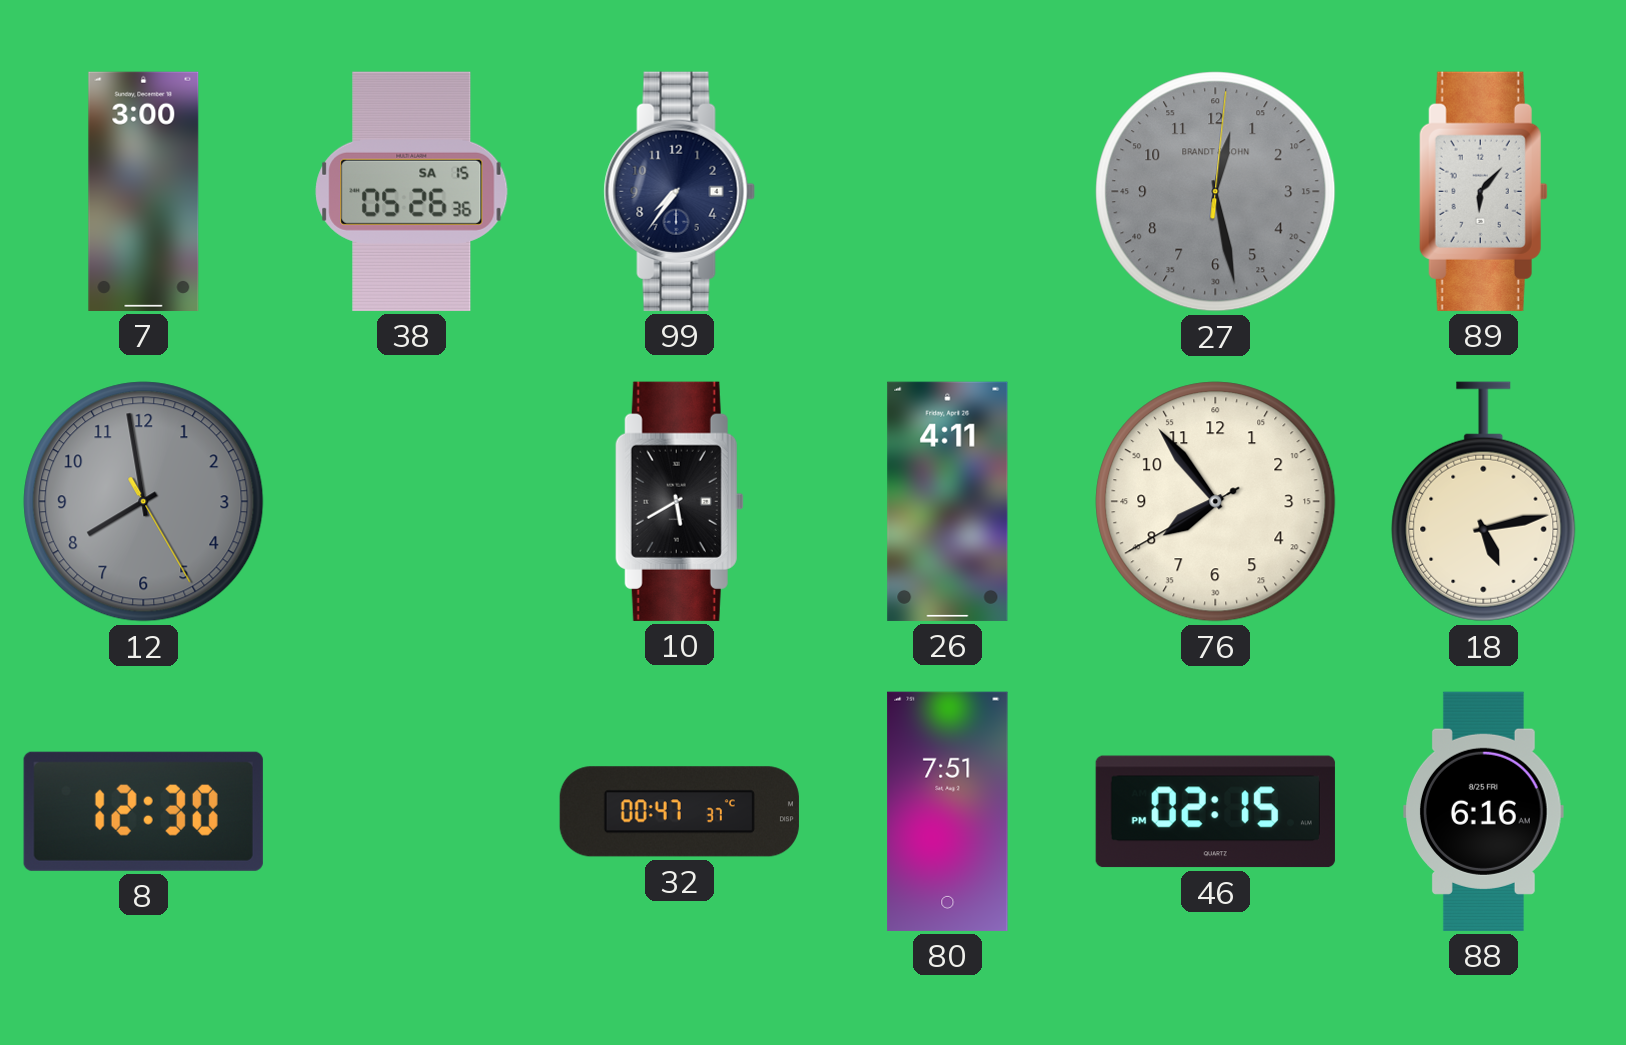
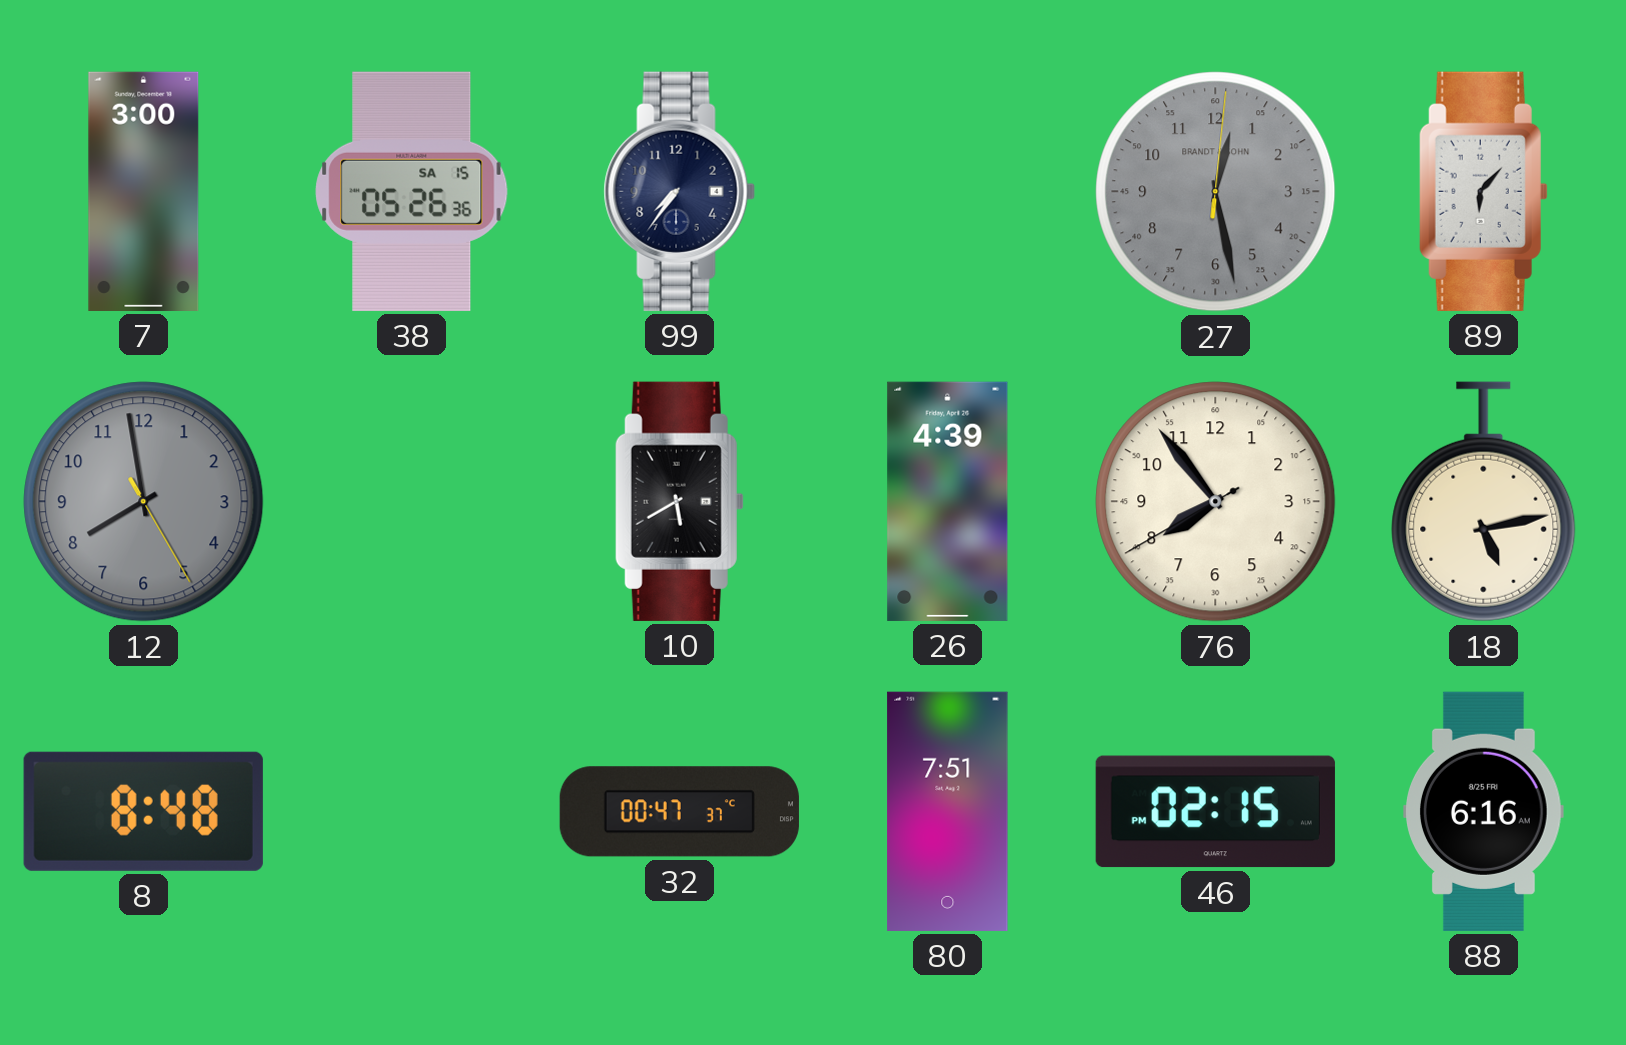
26: 4:11 -> 4:39 (948, 501)
8: 12:30 -> 8:48 (143, 811)
